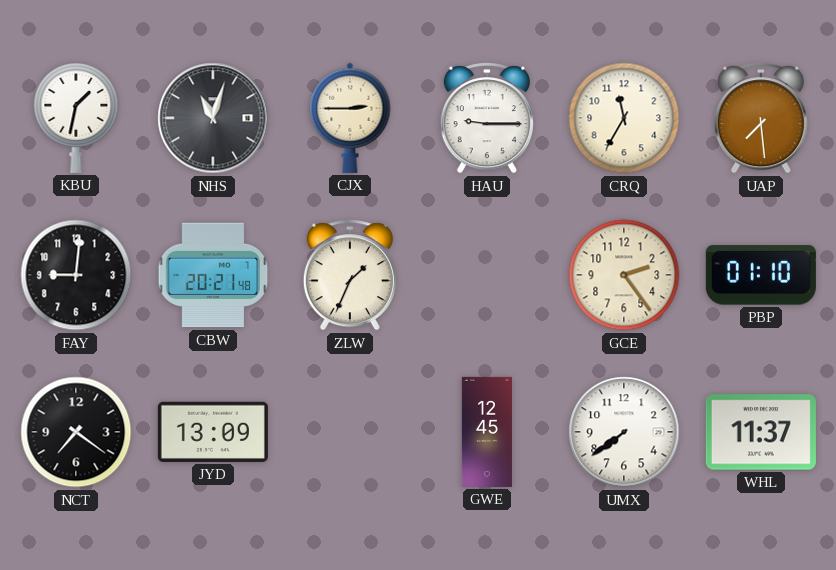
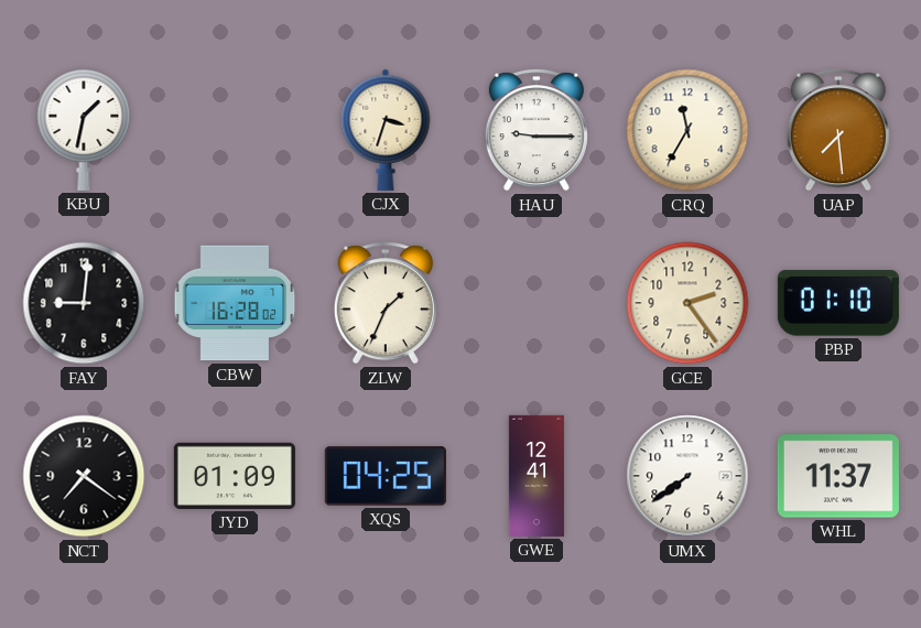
NHS: 11:03 -> none (213, 118)
CJX: 2:45 -> 3:33 (386, 130)
CBW: 20:21 -> 16:28 (235, 303)
JYD: 13:09 -> 01:09 (235, 476)
XQS: none -> 04:25 (386, 476)
GWE: 12:45 -> 12:41 (537, 476)
